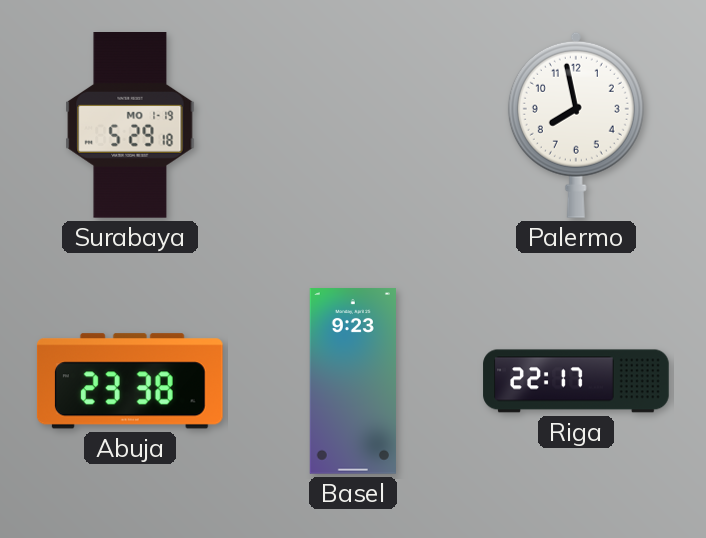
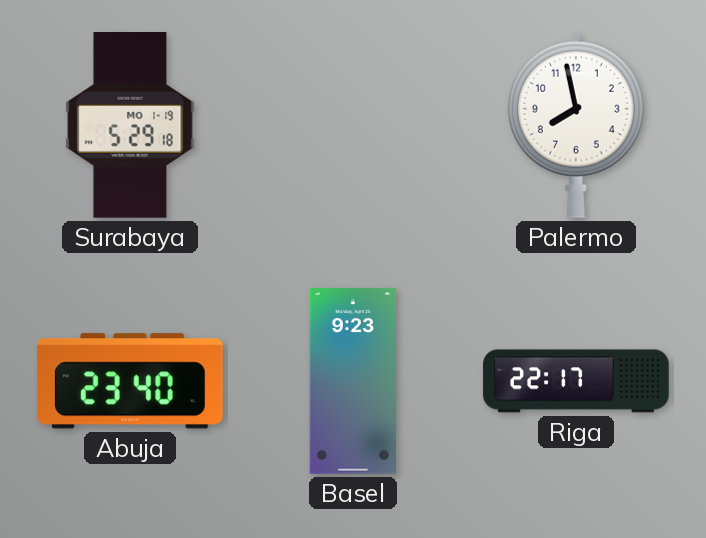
Abuja: 23:38 -> 23:40 (130, 381)
